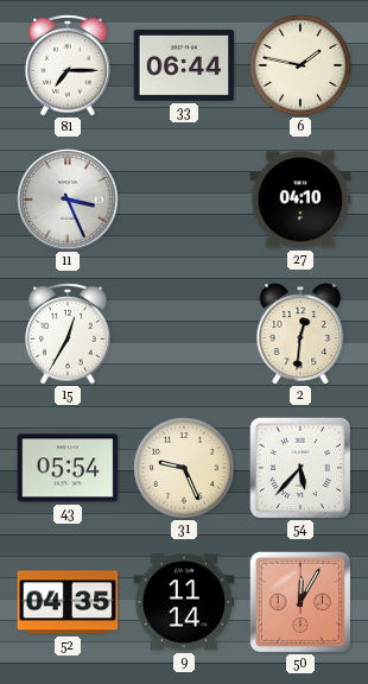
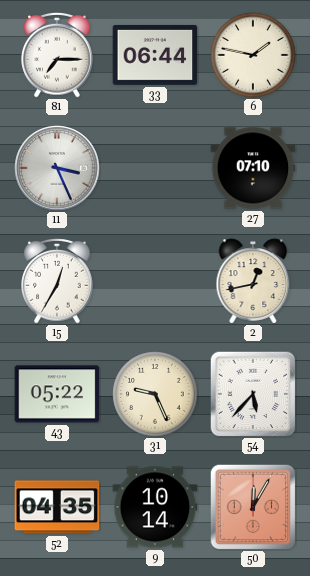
27: 04:10 -> 07:10 (253, 168)
2: 12:31 -> 12:43 (253, 281)
43: 05:54 -> 05:22 (57, 394)
9: 11:14 -> 10:14 (155, 507)
